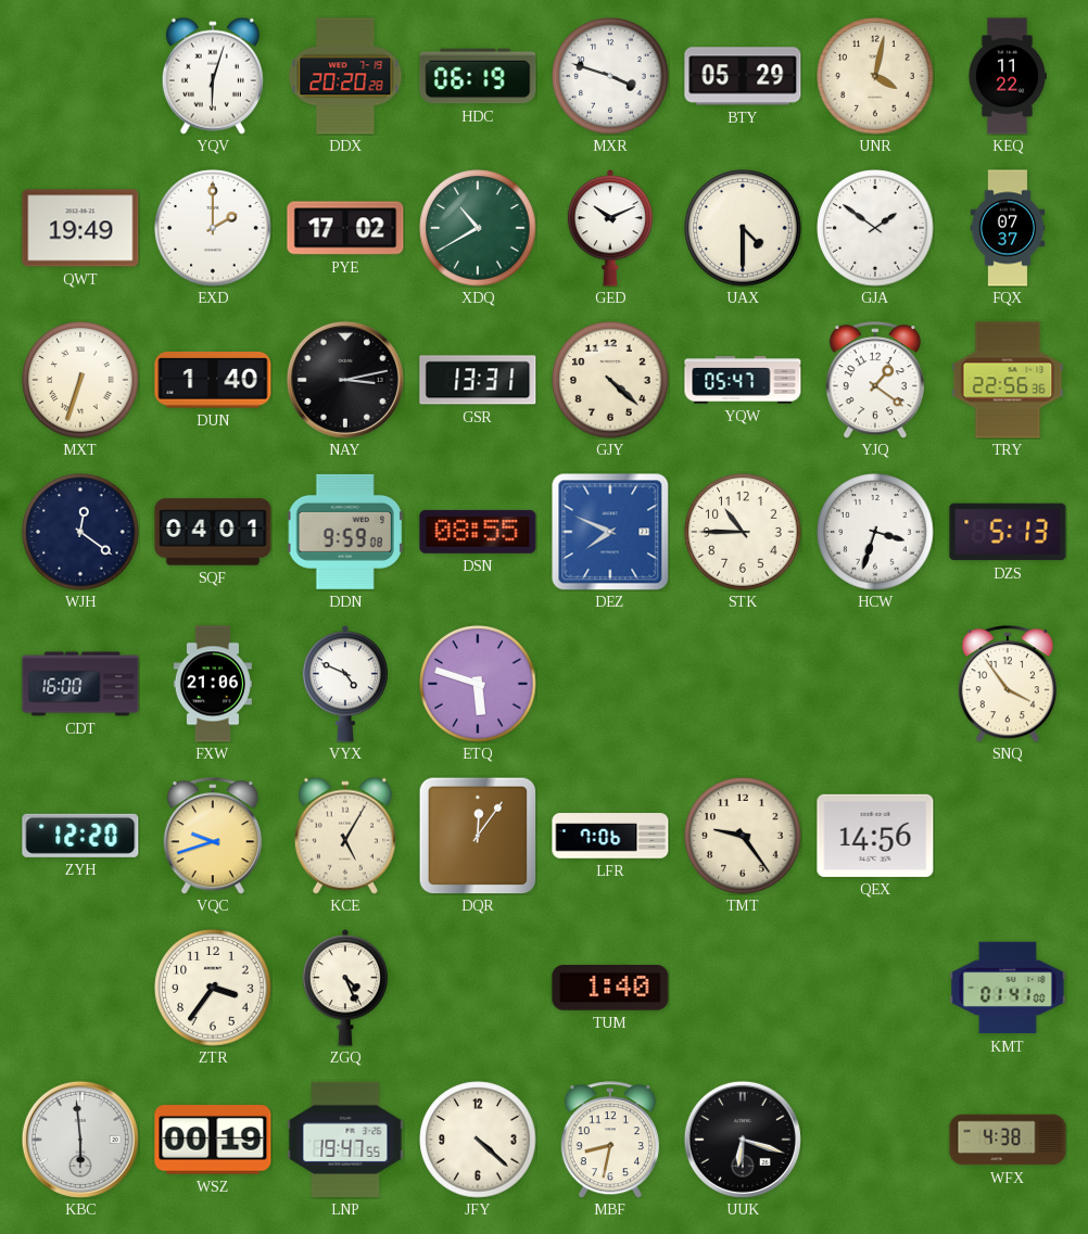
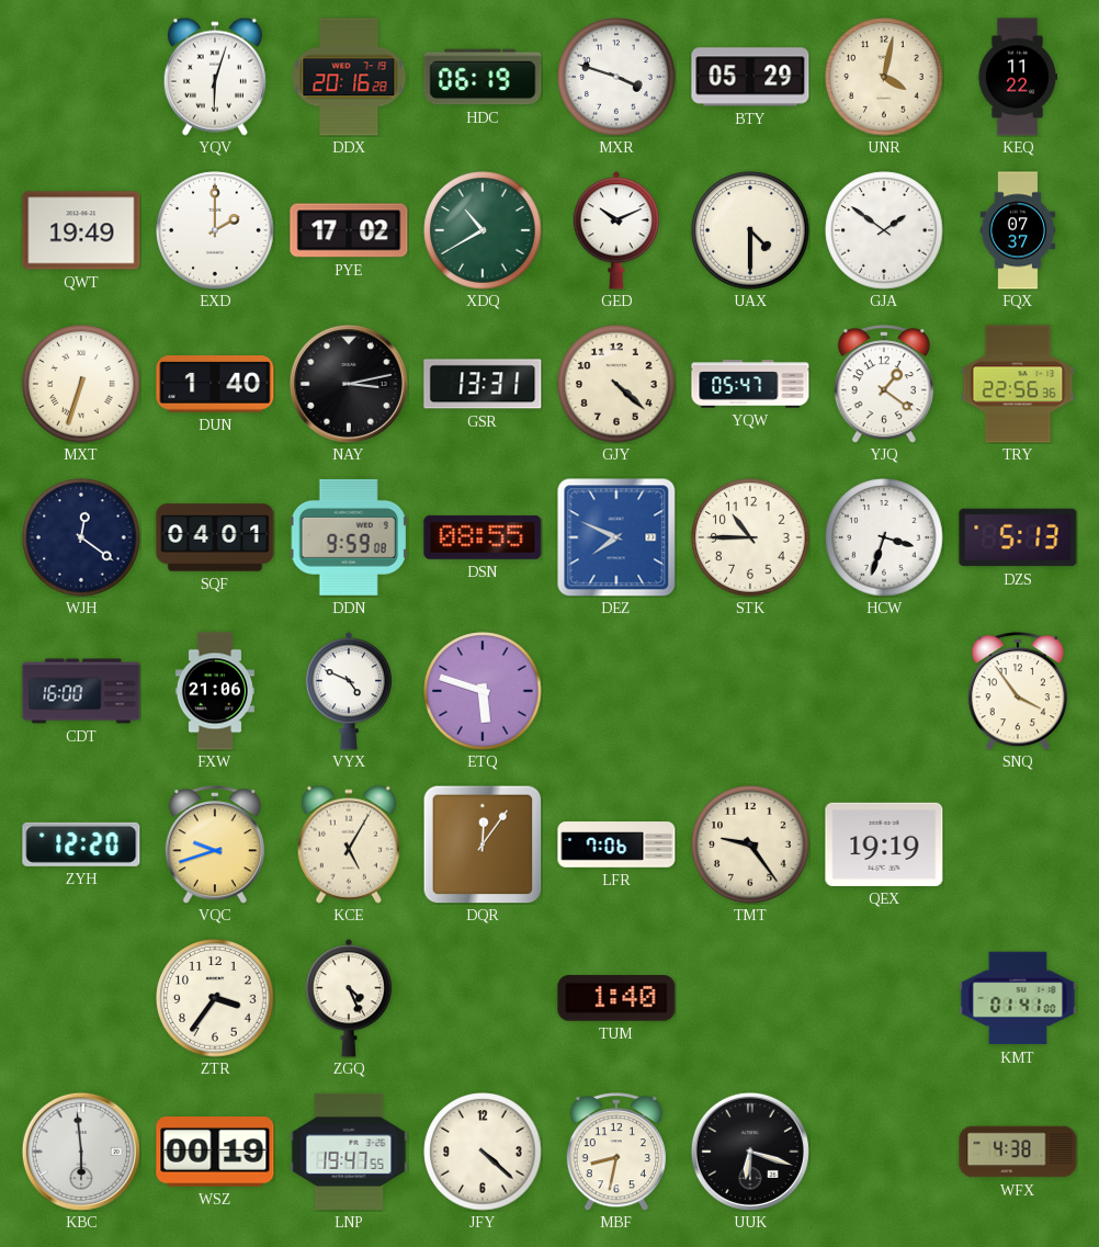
DDX: 20:20 -> 20:16 (349, 77)
QEX: 14:56 -> 19:19 (884, 844)
